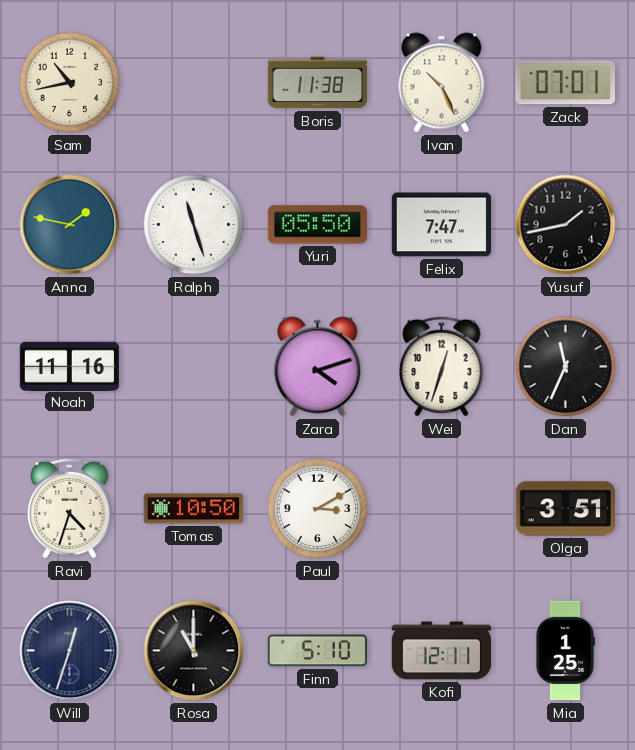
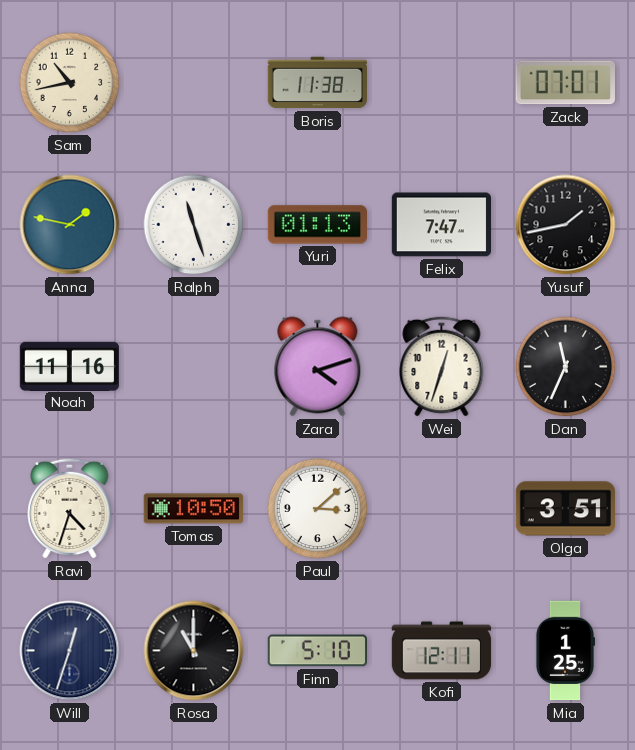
Ivan: 10:26 -> none (442, 83)
Yuri: 05:50 -> 01:13 (317, 225)
Paul: 3:10 -> 3:08 (318, 509)
